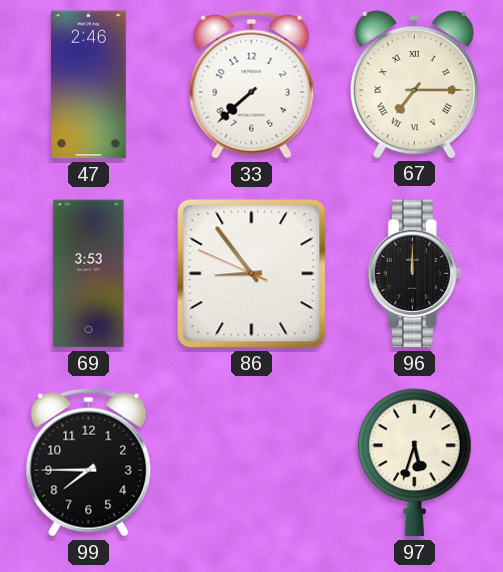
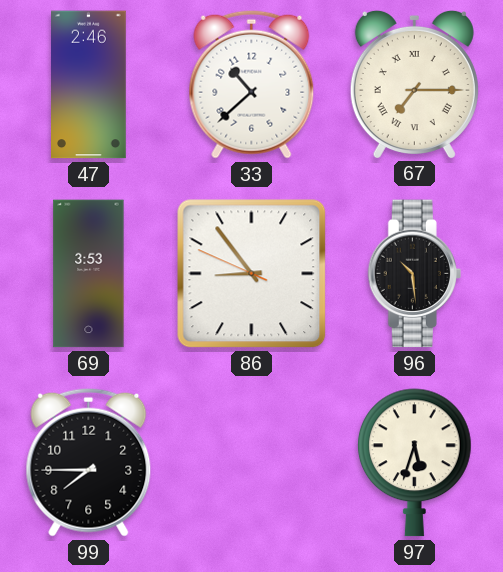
33: 7:38 -> 10:38 (252, 84)
96: 12:00 -> 10:29 (414, 274)
